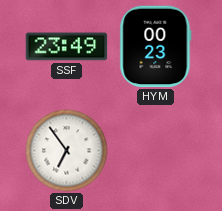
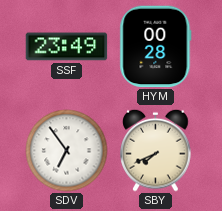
HYM: 00:23 -> 00:28 (156, 47)
SBY: none -> 7:41 (156, 150)
